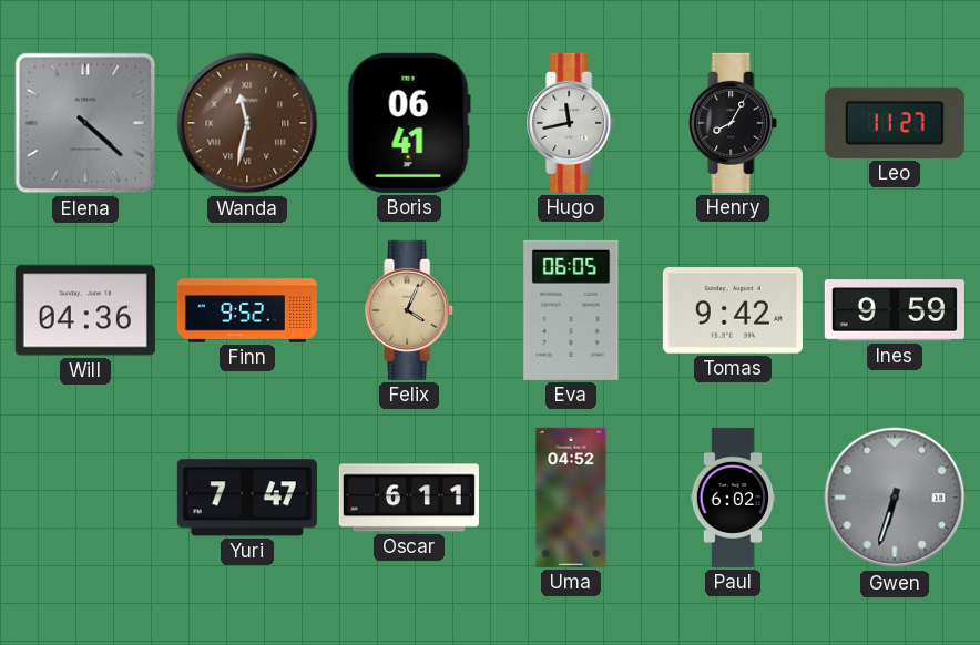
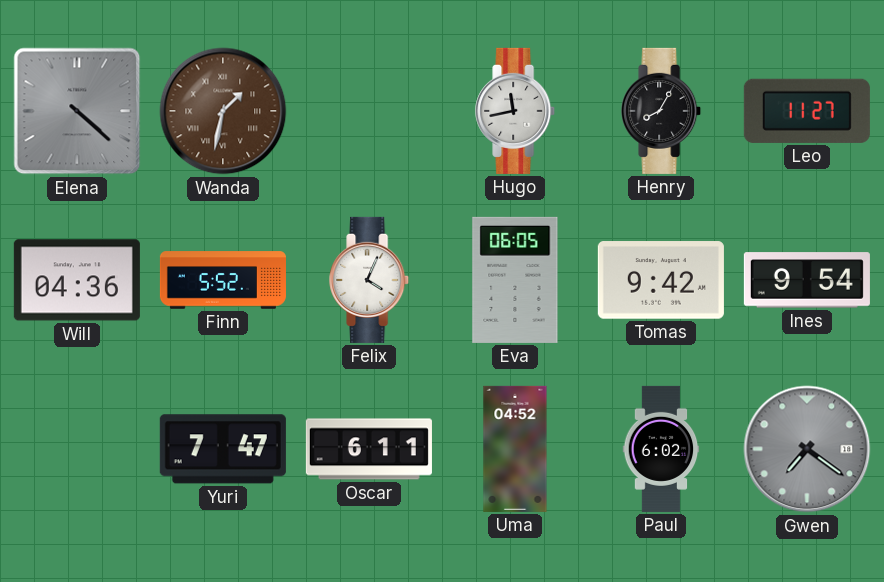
Wanda: 11:32 -> 1:32 (223, 111)
Boris: 06:41 -> none (409, 123)
Finn: 9:52 -> 5:52 (223, 280)
Felix dial: champagne -> white (370, 280)
Ines: 9:59 -> 9:54 (807, 280)
Gwen: 6:33 -> 7:21 (807, 449)
